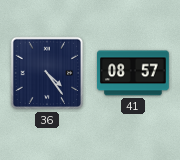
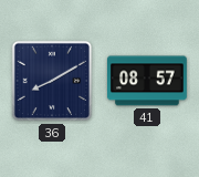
36: 4:24 -> 8:10 (52, 81)
